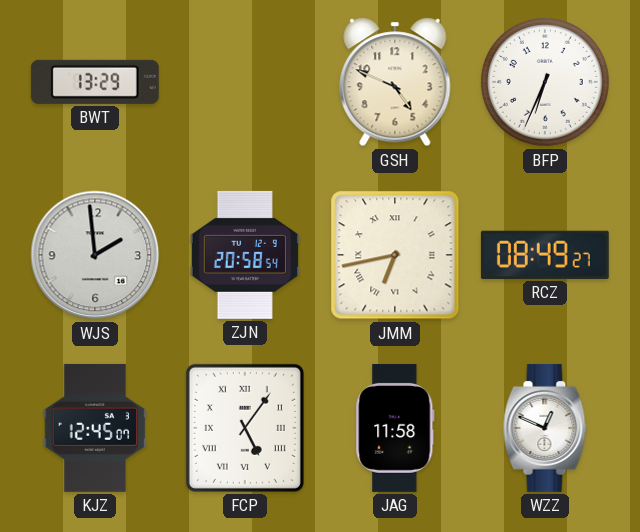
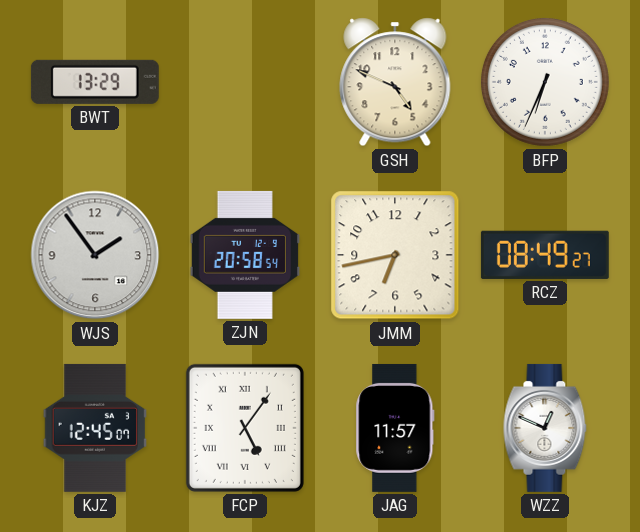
WJS: 1:59 -> 1:54 (95, 255)
JMM numerals: Roman -> Arabic (395, 255)
JAG: 11:58 -> 11:57 (395, 428)
